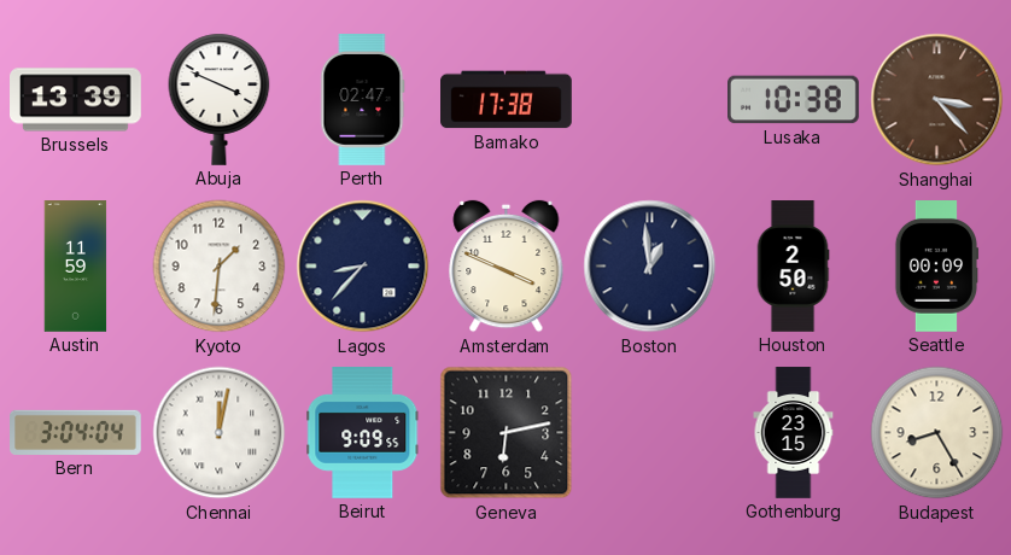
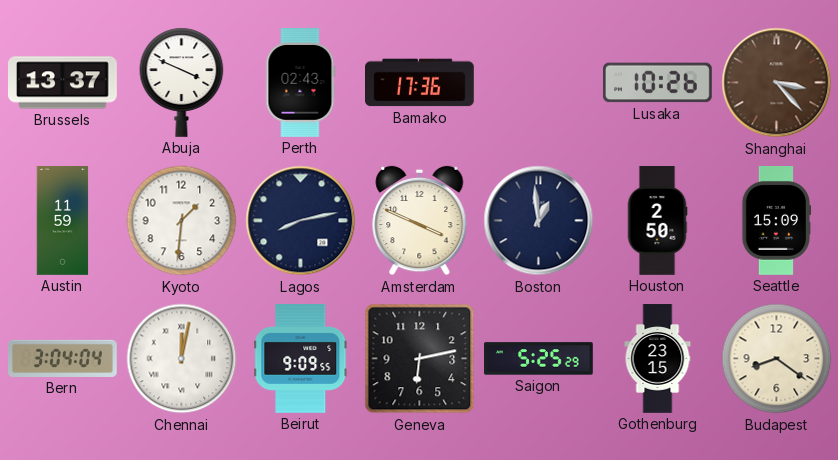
Brussels: 13:39 -> 13:37 (63, 83)
Perth: 02:47 -> 02:43 (301, 83)
Bamako: 17:38 -> 17:36 (420, 83)
Lusaka: 10:38 -> 10:26 (658, 83)
Lagos: 8:37 -> 8:13 (301, 221)
Seattle: 00:09 -> 15:09 (776, 221)
Saigon: none -> 5:25 (539, 359)
Budapest: 8:25 -> 8:21 (777, 359)
